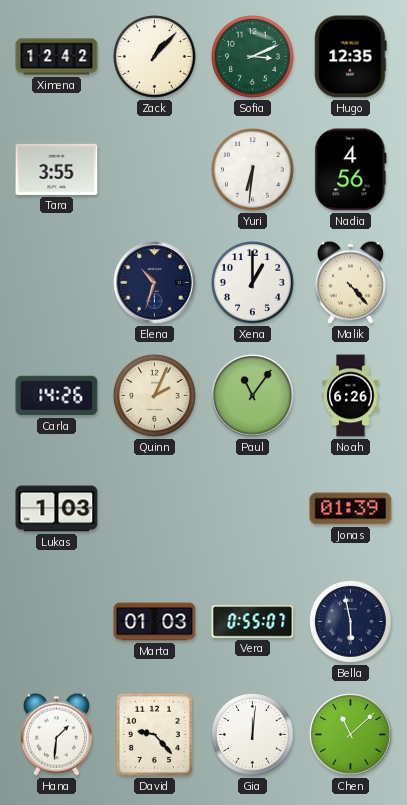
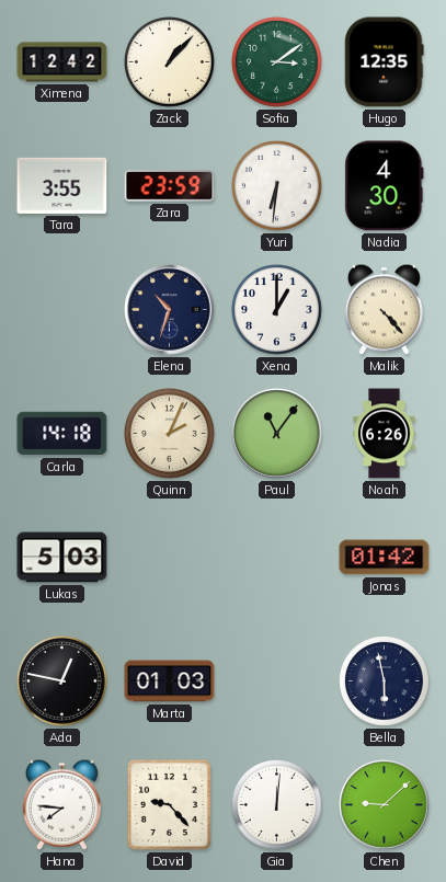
Sofia: 3:11 -> 3:09 (277, 62)
Zara: none -> 23:59 (170, 186)
Nadia: 4:56 -> 4:30 (385, 186)
Carla: 14:26 -> 14:18 (62, 434)
Lukas: 1:03 -> 5:03 (62, 558)
Jonas: 01:39 -> 01:42 (385, 558)
Ada: none -> 12:47 (62, 681)
Vera: 0:55 -> none (253, 622)
Hana: 1:31 -> 7:46 (61, 804)
Chen: 11:08 -> 9:08 (385, 805)
